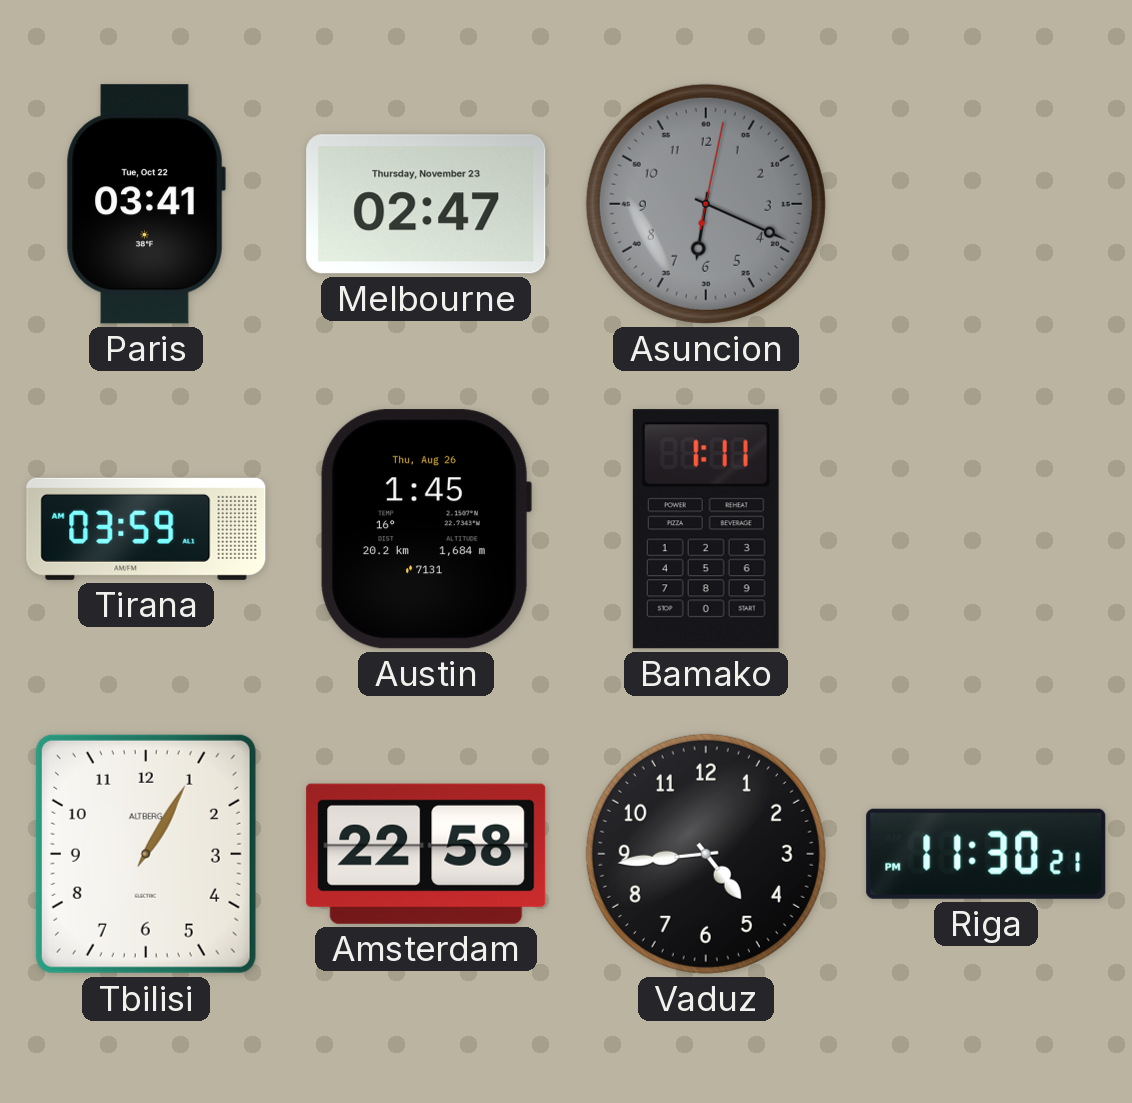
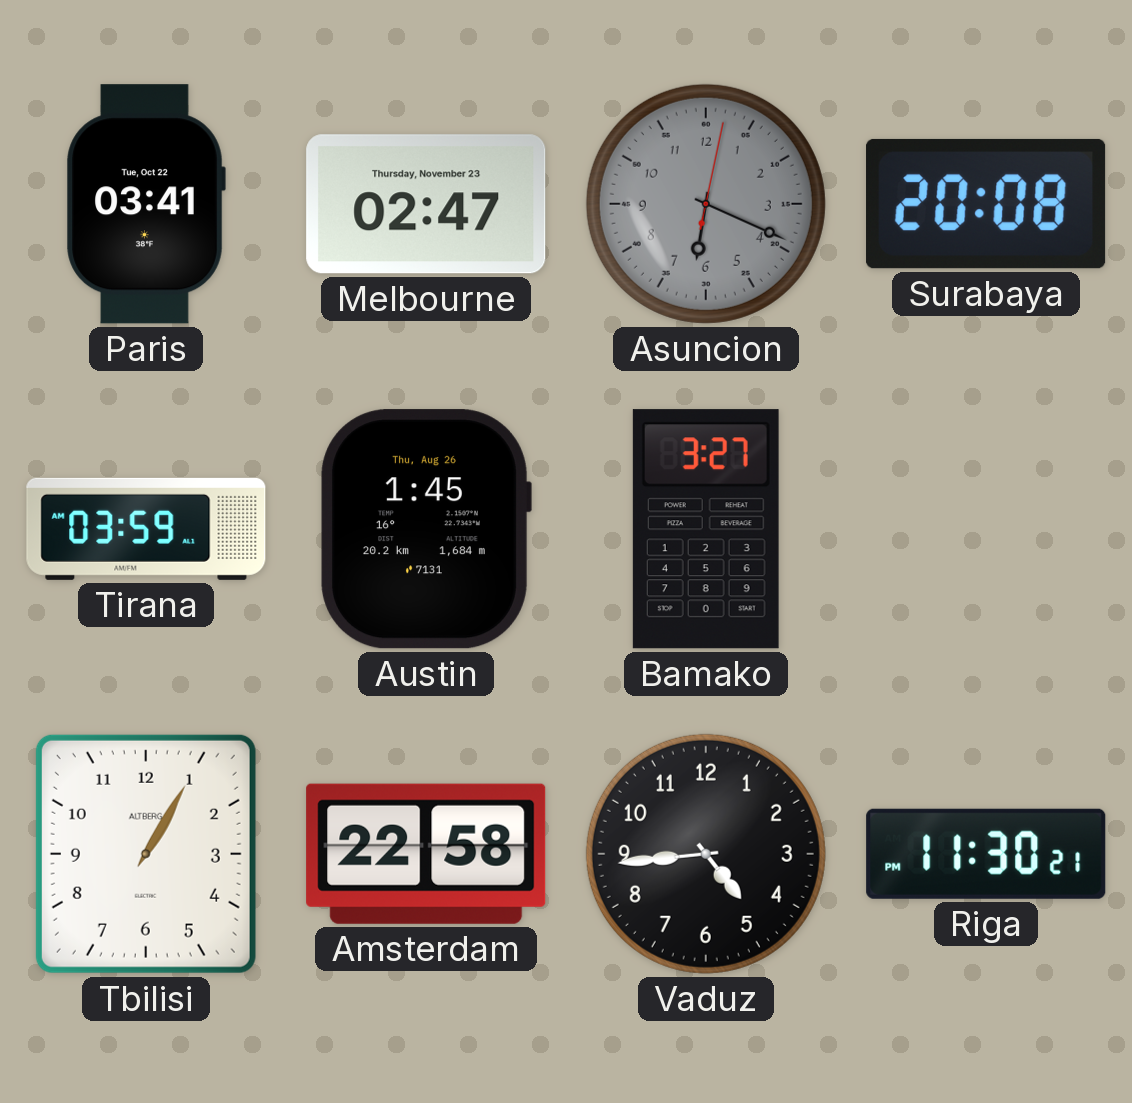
Surabaya: none -> 20:08 (986, 204)
Bamako: 1:11 -> 3:27 (706, 529)
